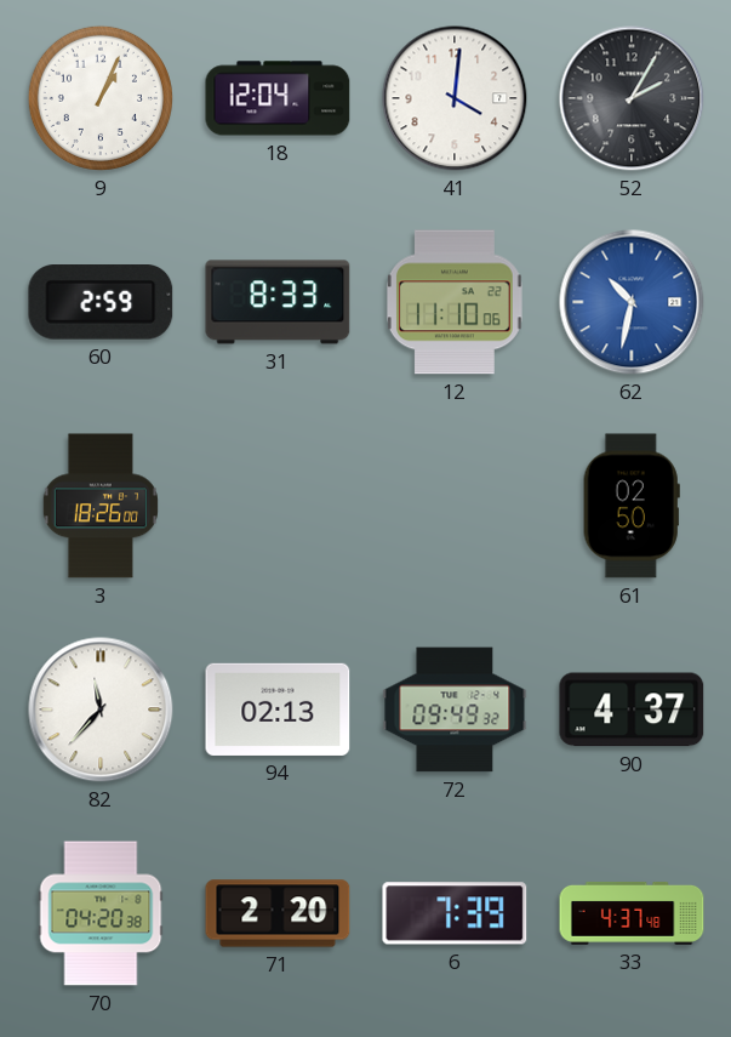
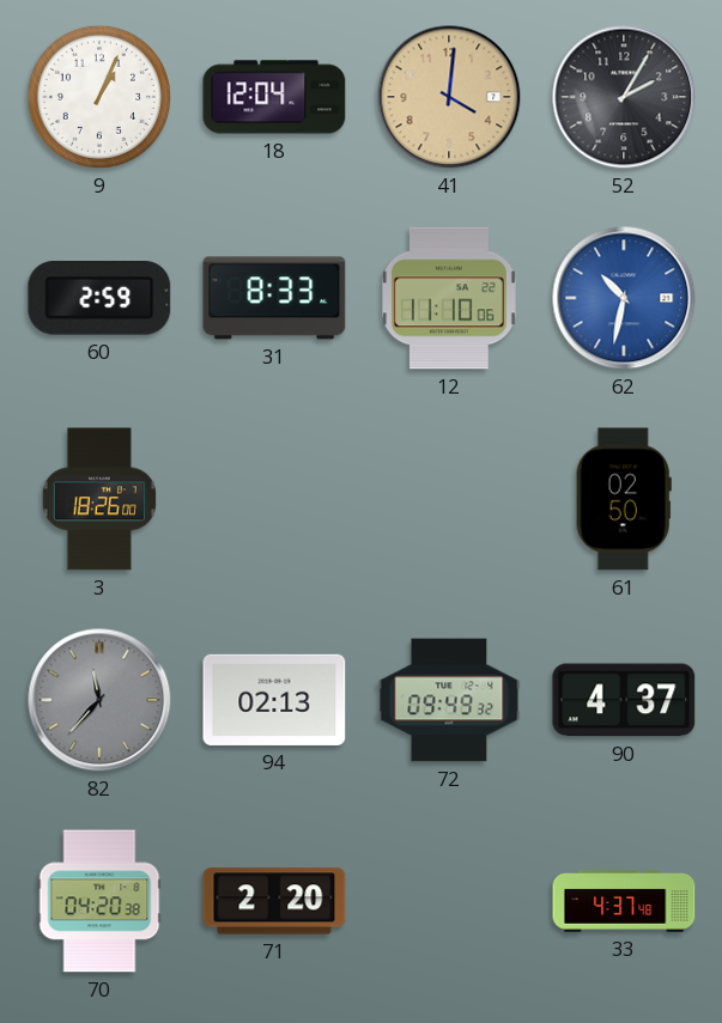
41 dial: white -> champagne (449, 97)
82 dial: white -> grey (99, 700)
6: 7:39 -> none (455, 913)
